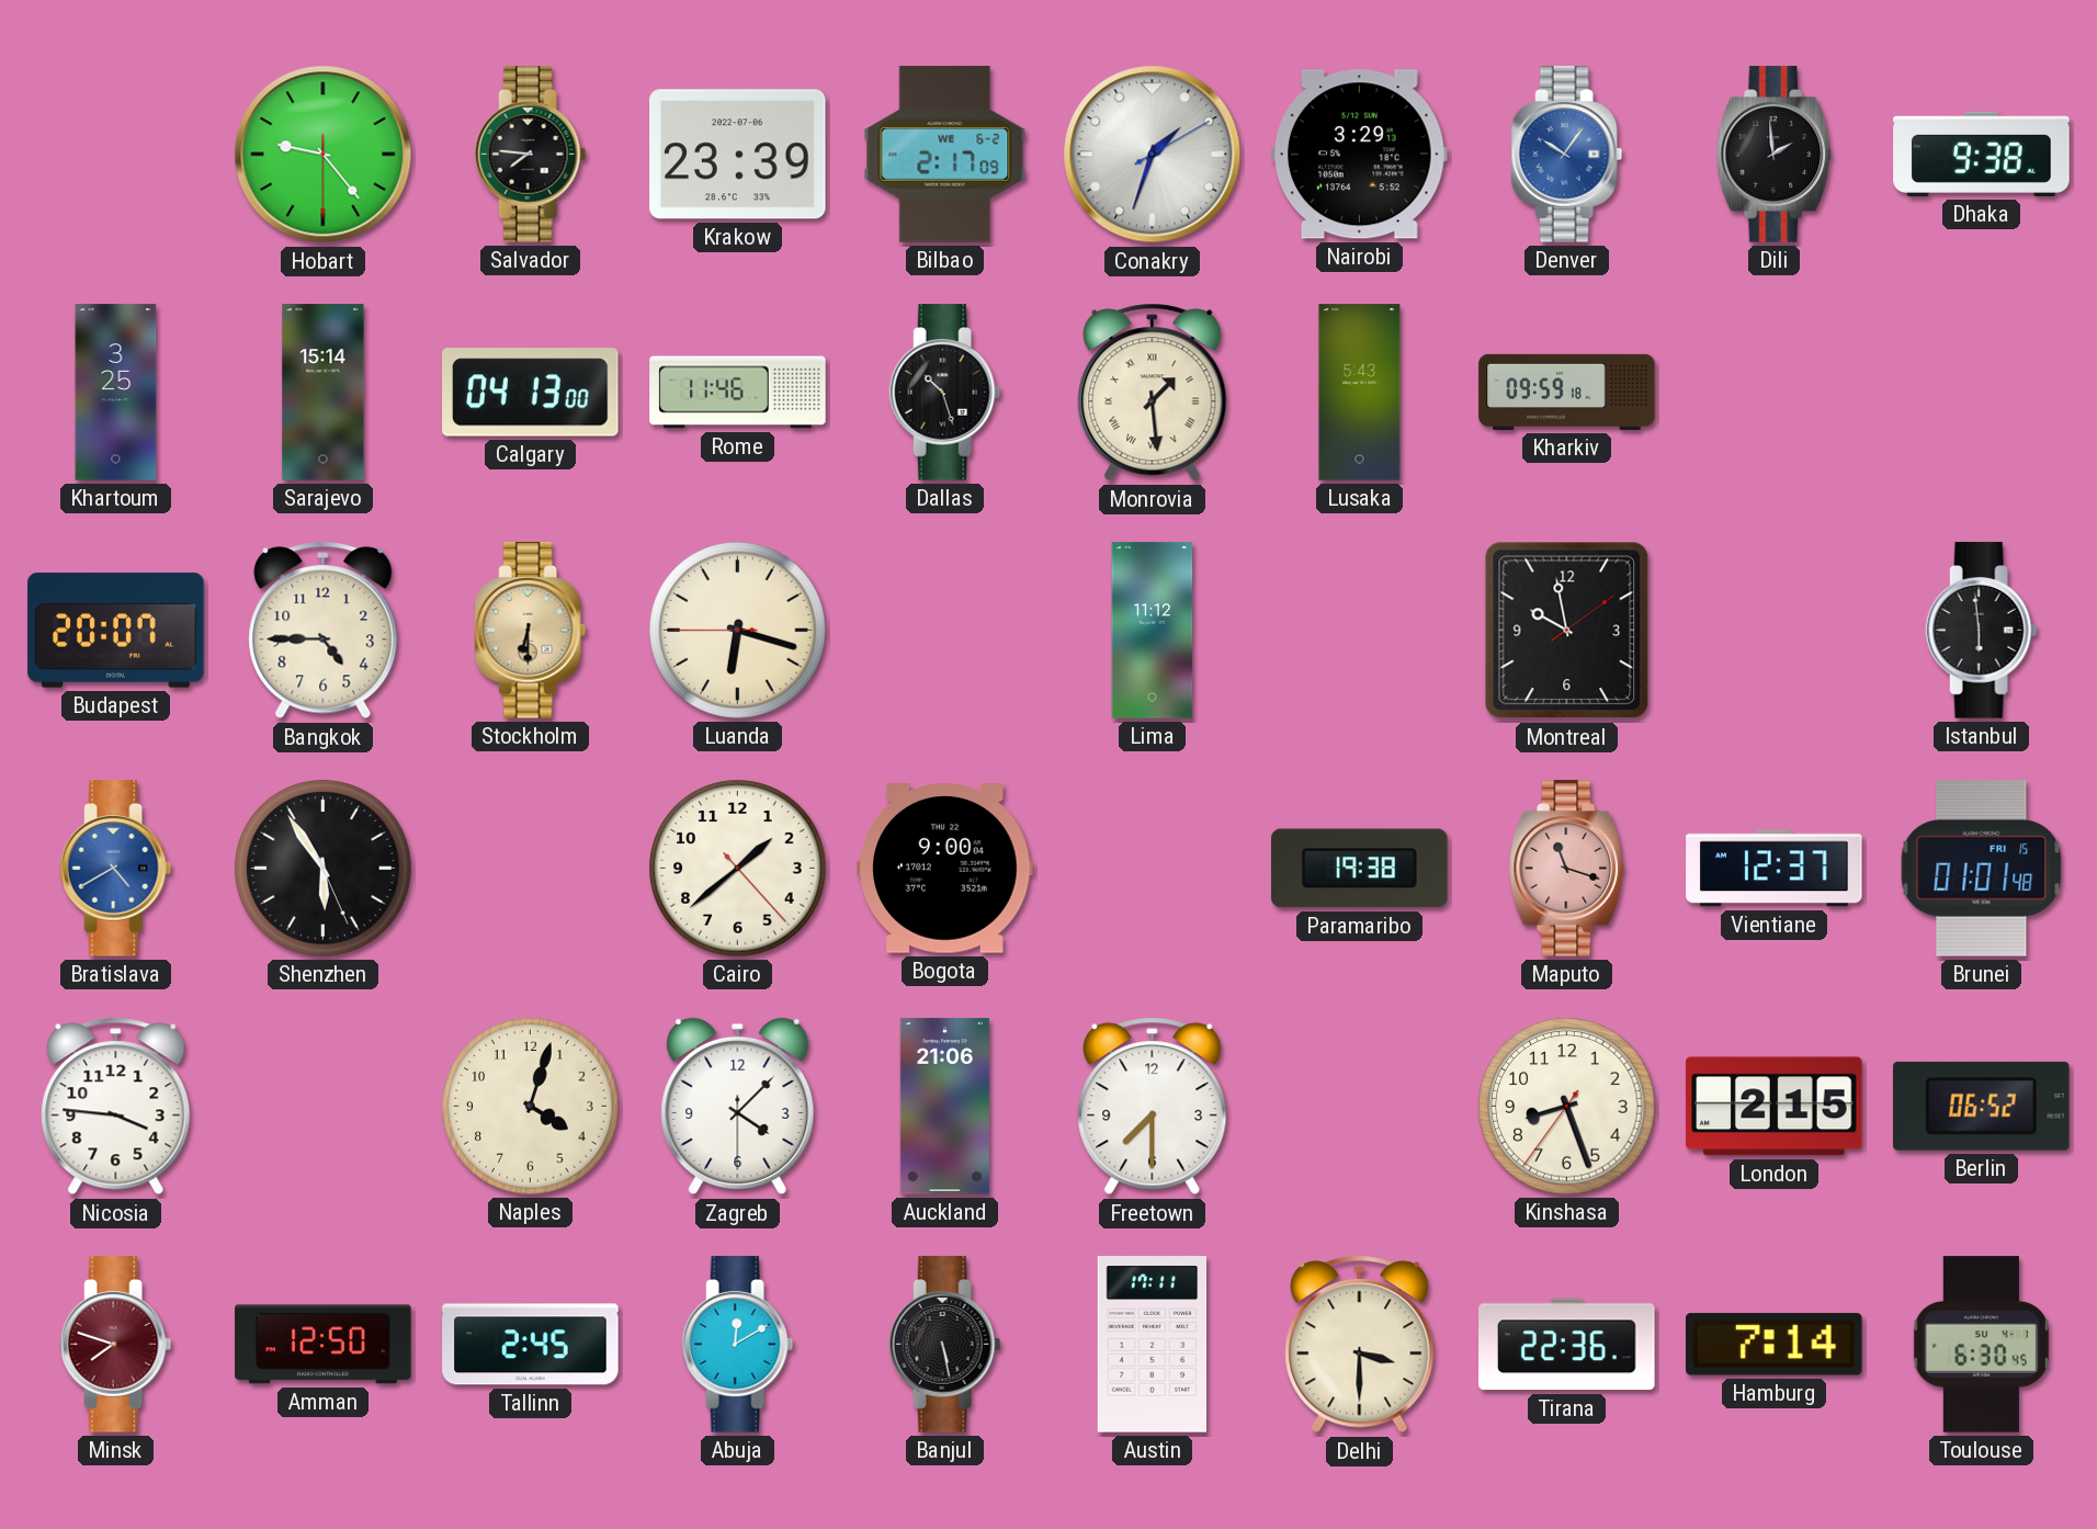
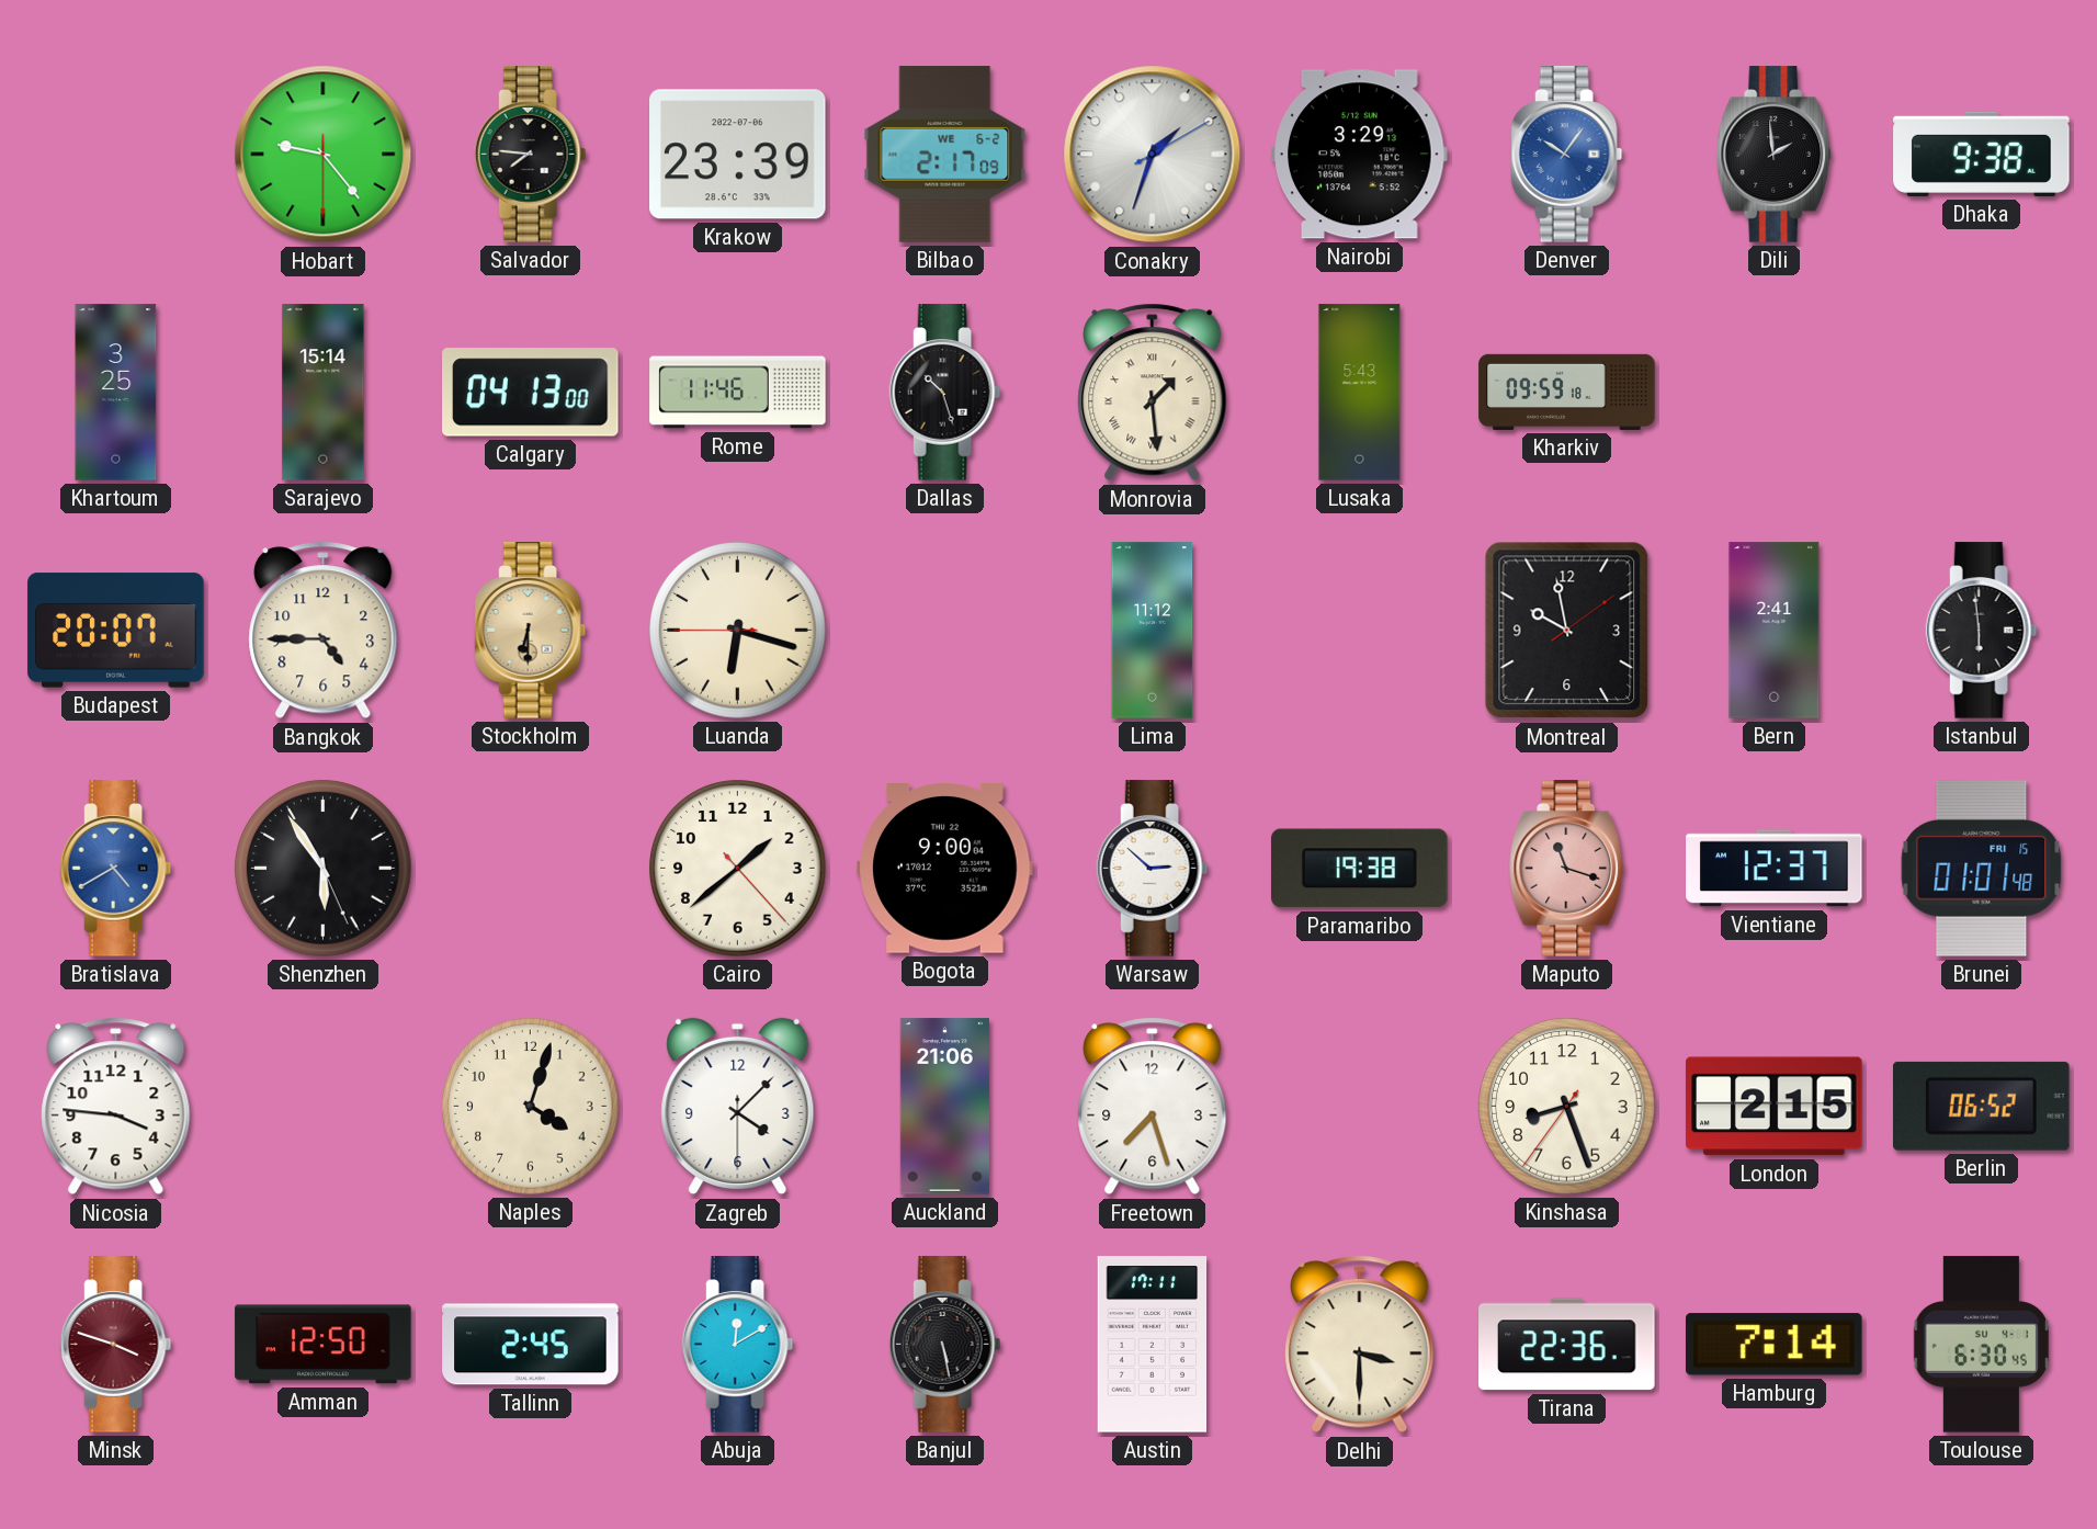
Bern: none -> 2:41 (1775, 631)
Warsaw: none -> 2:52 (1153, 869)
Freetown: 7:30 -> 7:27 (1153, 1107)
Minsk: 7:48 -> 3:48 (116, 1345)
